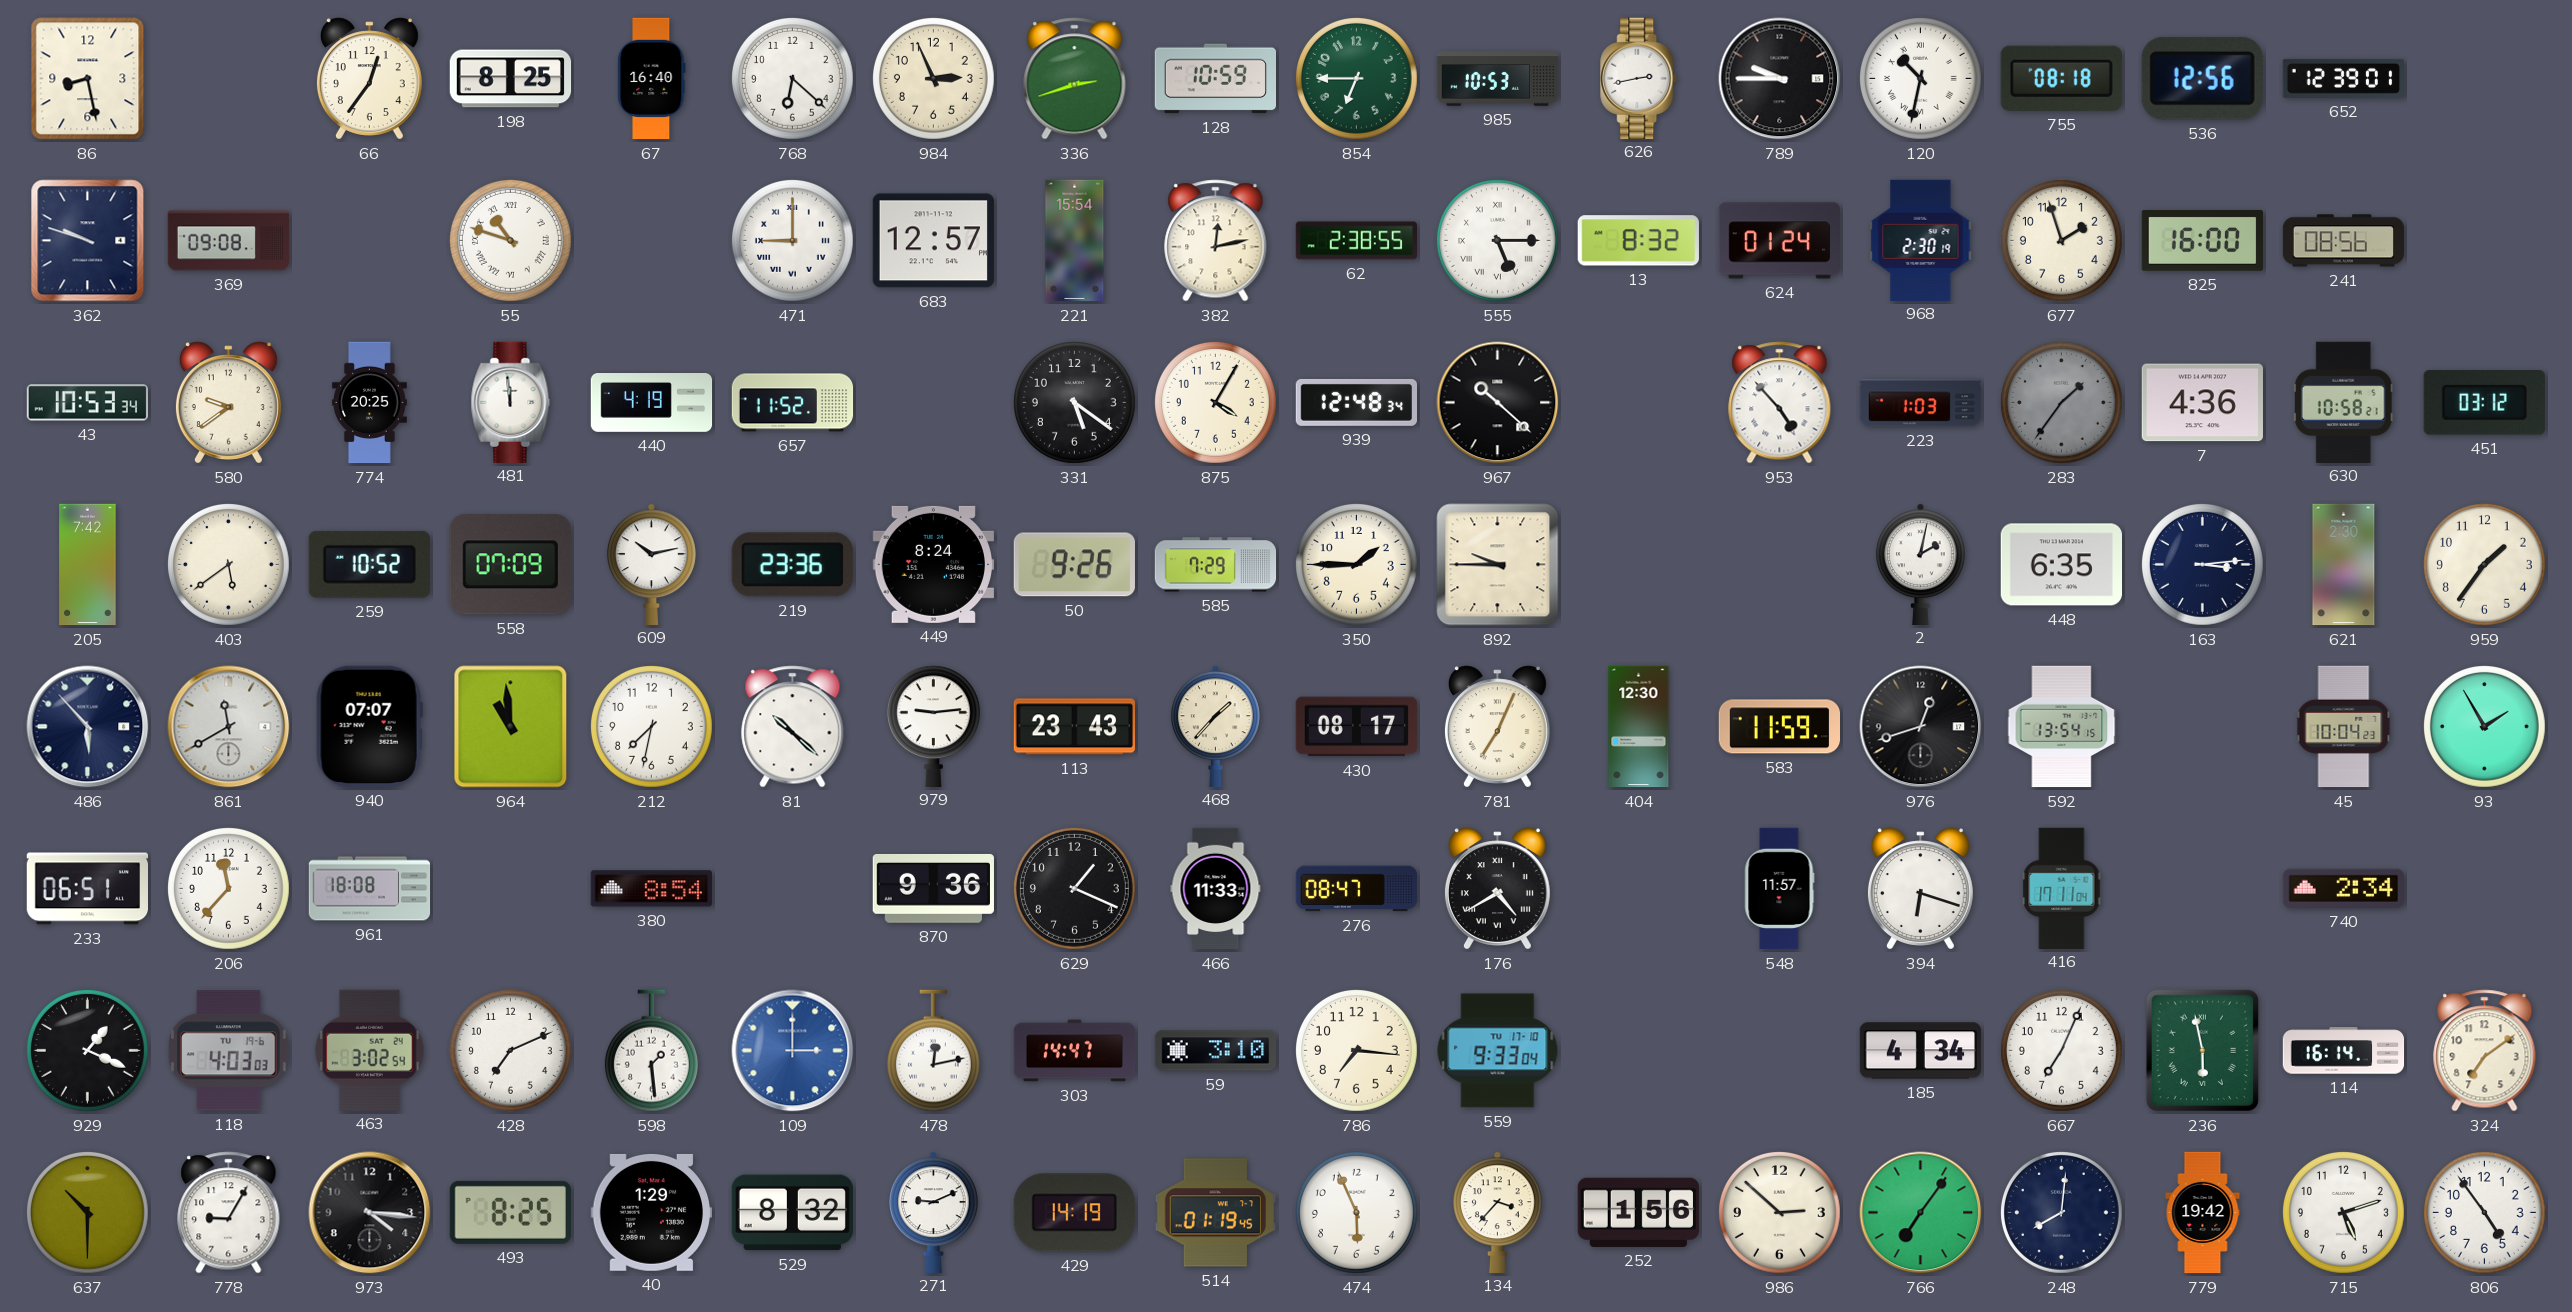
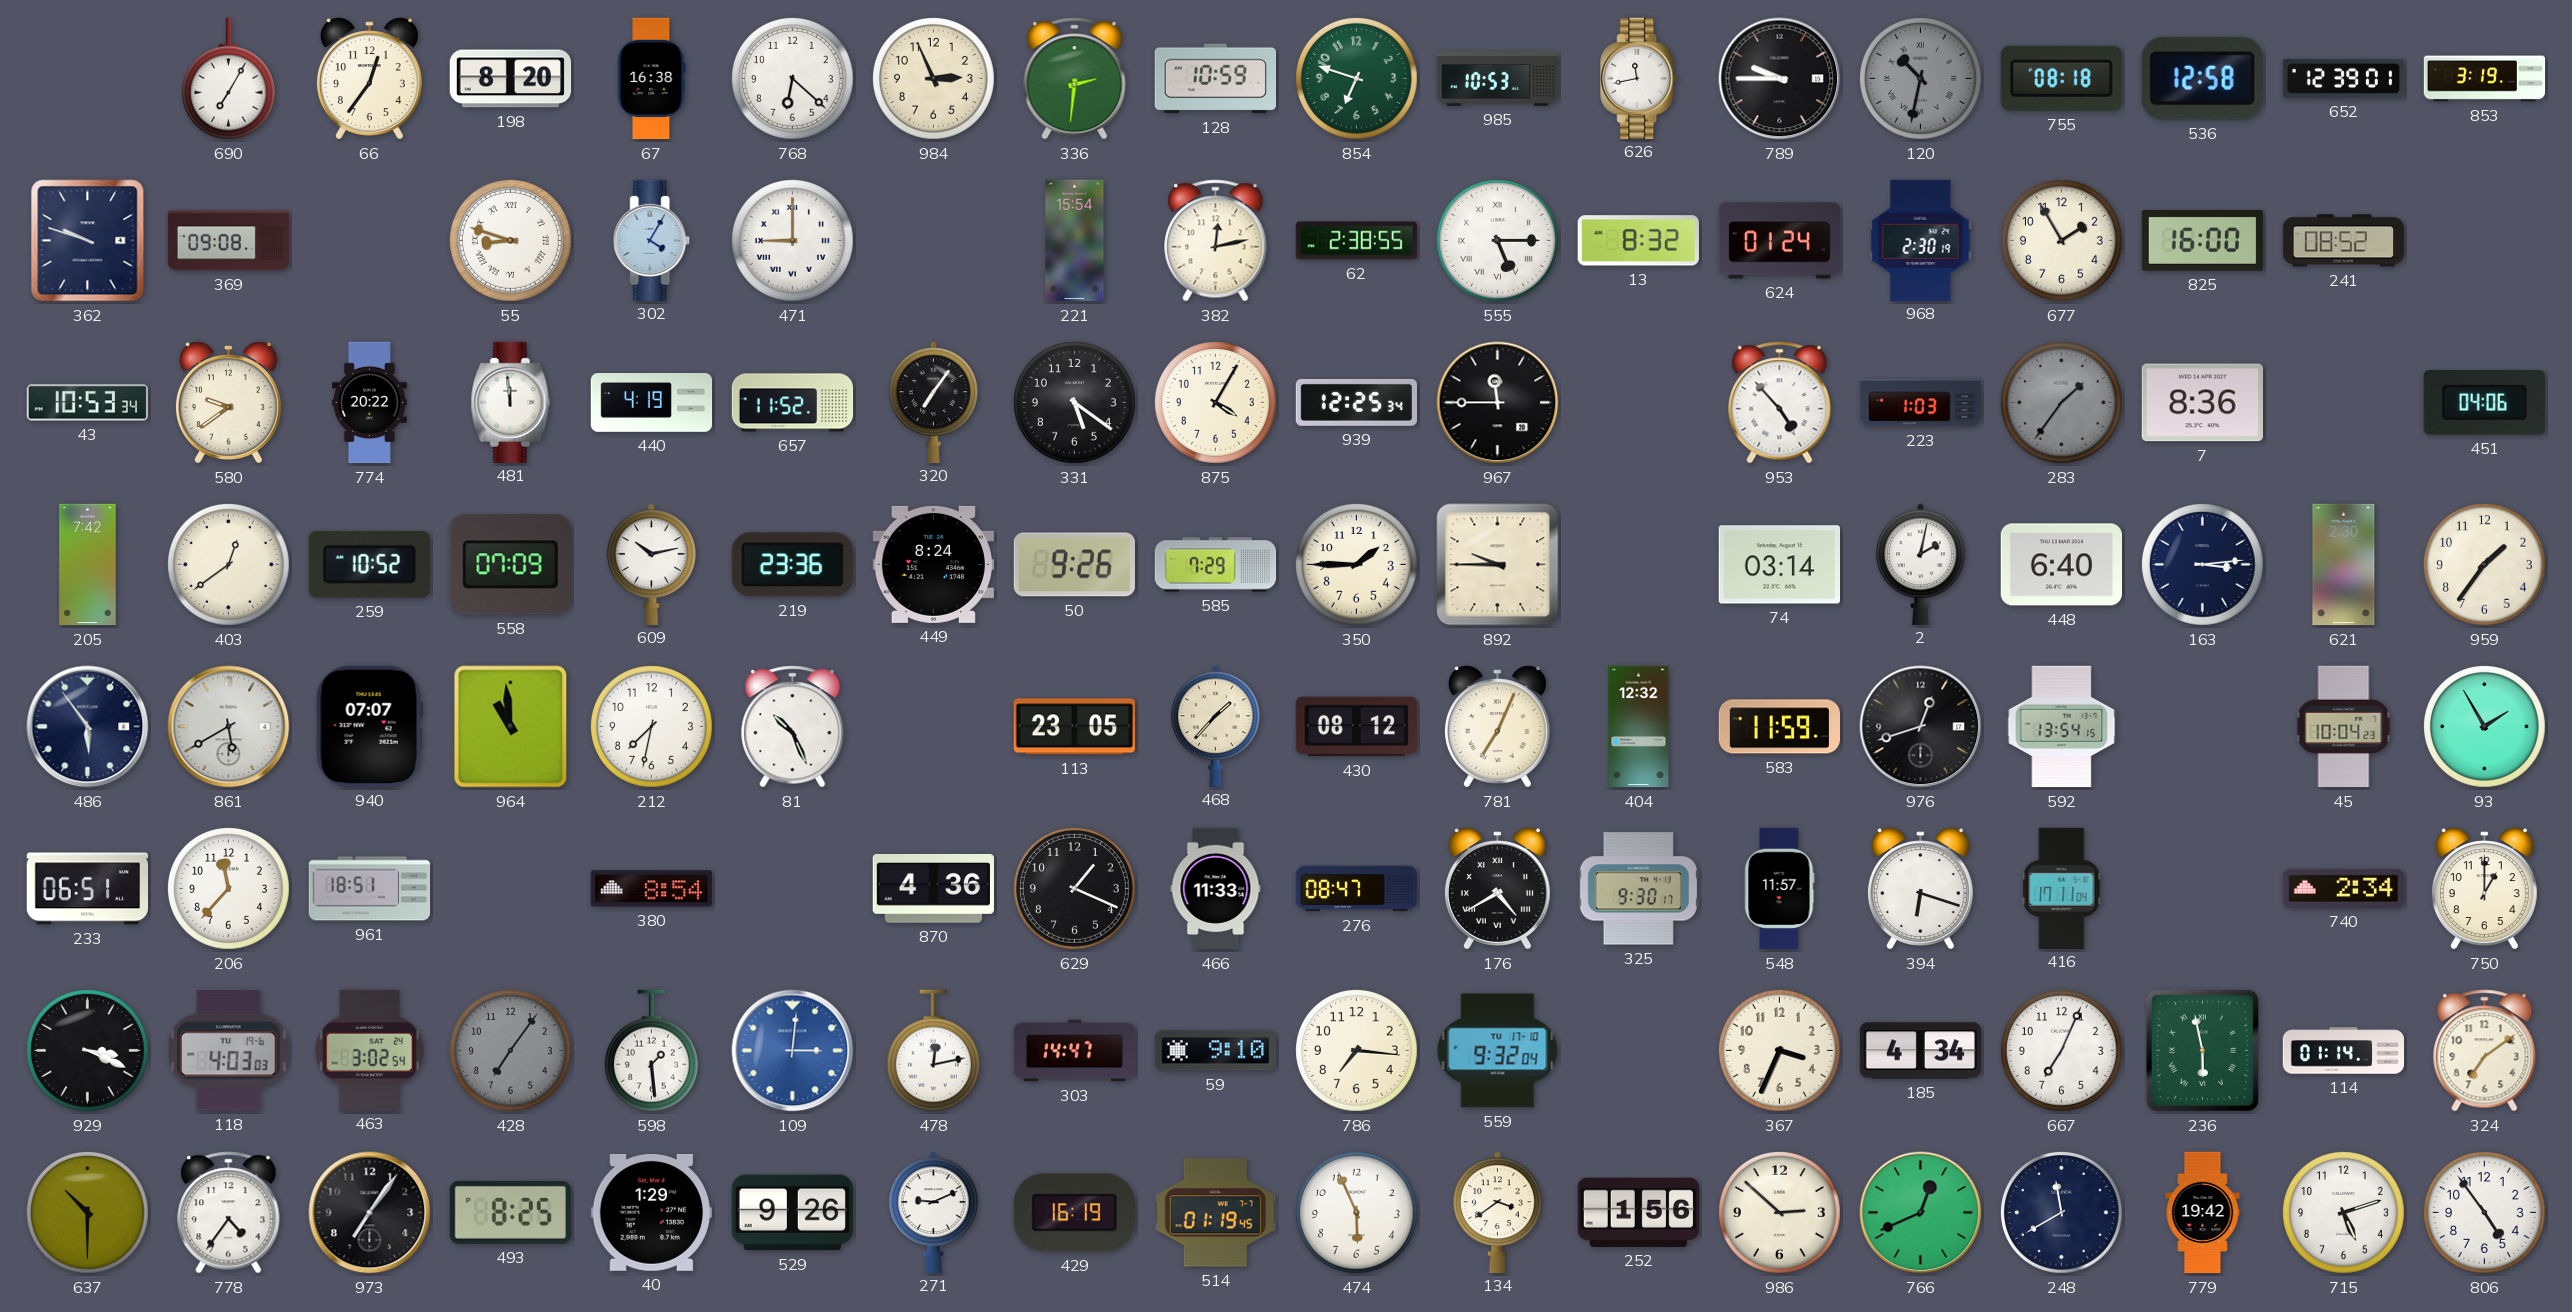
86: 8:28 -> none (88, 79)
690: none -> 7:05 (228, 79)
198: 8:25 -> 8:20 (511, 79)
67: 16:40 -> 16:38 (652, 79)
336: 2:42 -> 2:31 (1075, 79)
854: 6:45 -> 6:48 (1356, 78)
626: 2:43 -> 11:43 (1639, 78)
120 dial: white -> grey (1920, 78)
536: 12:56 -> 12:58 (2202, 78)
853: none -> 3:19 (2485, 79)
55: 10:48 -> 8:48 (510, 240)
302: none -> 4:05 (652, 240)
683: 12:57 -> none (933, 241)
677: 1:57 -> 1:55 (2061, 240)
241: 08:56 -> 08:52 (2344, 241)
774: 20:25 -> 20:22 (369, 403)
320: none -> 7:06 (934, 402)
939: 12:48 -> 12:25 (1356, 402)
967: 10:22 -> 11:45 (1498, 403)
7: 4:36 -> 8:36 (2202, 403)
630: 10:58 -> none (2343, 402)
451: 03:12 -> 04:06 (2484, 403)
403: 5:39 -> 12:39 (228, 564)
74: none -> 03:14 (1779, 565)
448: 6:35 -> 6:40 (2061, 565)
486: 5:53 -> 5:54 (88, 727)
861: 11:40 -> 5:40 (229, 727)
81: 10:22 -> 10:26 (793, 727)
979: 9:14 -> none (933, 726)
113: 23:43 -> 23:05 (1074, 727)
430: 08:17 -> 08:12 (1356, 727)
404: 12:30 -> 12:32 (1639, 727)
961: 18:08 -> 18:51 (370, 889)
870: 9:36 -> 4:36 (933, 888)
325: none -> 9:30 (1638, 889)
750: none -> 1:00 (2484, 889)
929: 1:19 -> 3:19 (87, 1050)
428: 7:11 -> 7:06 (510, 1050)
428 dial: white -> grey (510, 1050)
109: 3:00 -> 3:01 (793, 1051)
59: 3:10 -> 9:10 (1215, 1051)
559: 9:33 -> 9:32 (1498, 1051)
367: none -> 3:34 (1779, 1050)
114: 16:14 -> 01:14 (2344, 1051)
778: 9:05 -> 4:36 (229, 1213)
973: 4:16 -> 7:06 (370, 1213)
529: 8:32 -> 9:26 (792, 1213)
429: 14:19 -> 16:19 (1074, 1213)
134: 3:37 -> 3:39 (1498, 1212)
766: 7:06 -> 12:41 (1921, 1213)
248: 8:01 -> 11:40 (2061, 1212)
